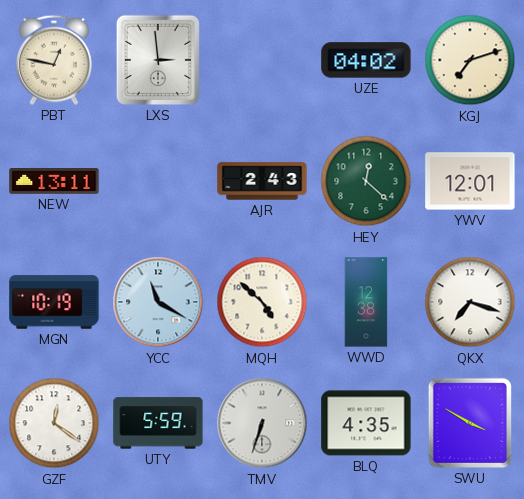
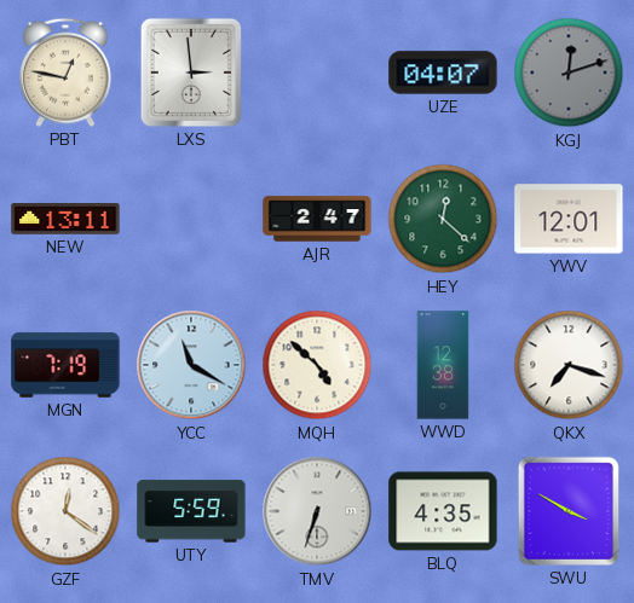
UZE: 04:02 -> 04:07 (443, 73)
KGJ: 7:12 -> 12:12 (569, 73)
KGJ dial: cream -> grey (569, 73)
AJR: 2:43 -> 2:47 (317, 219)
MGN: 10:19 -> 7:19 (65, 365)
